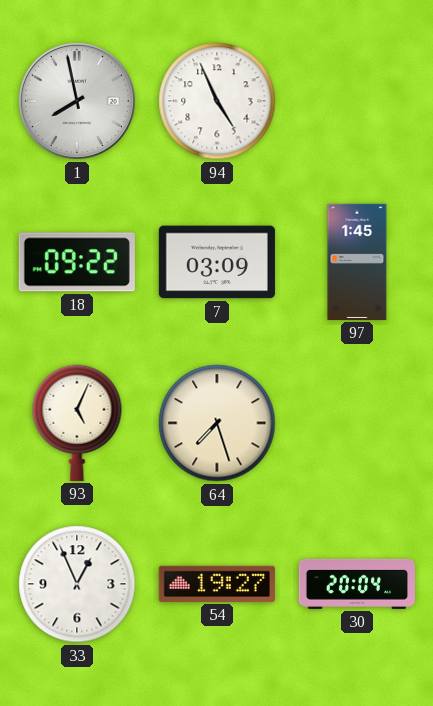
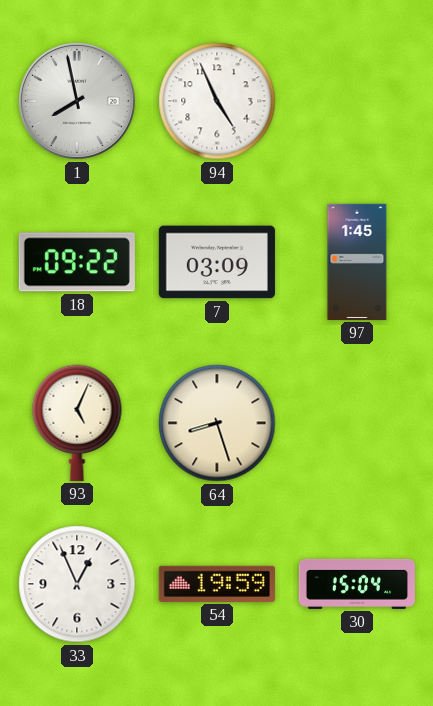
64: 7:27 -> 8:27 (217, 423)
54: 19:27 -> 19:59 (217, 584)
30: 20:04 -> 15:04 (356, 584)
